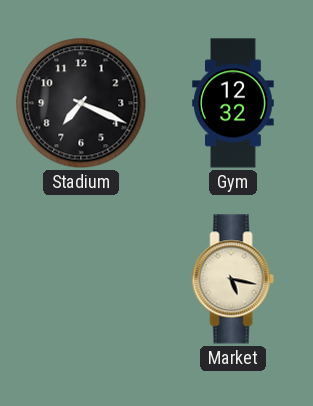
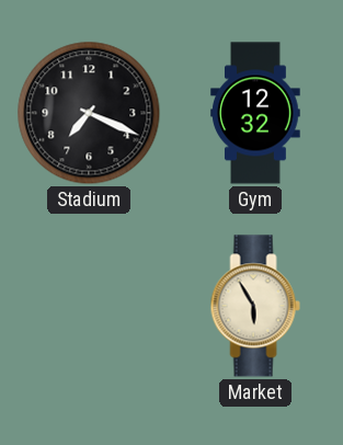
Market: 5:17 -> 5:55 (255, 306)
